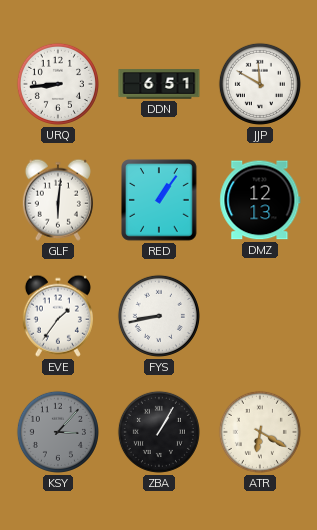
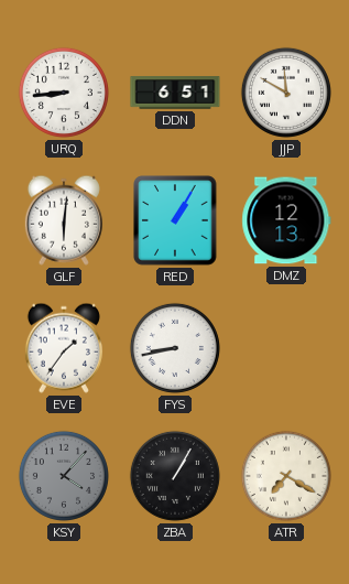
RED: 1:06 -> 1:05 (175, 220)
KSY: 3:07 -> 4:07 (64, 476)
ATR: 6:20 -> 7:20 (286, 476)
